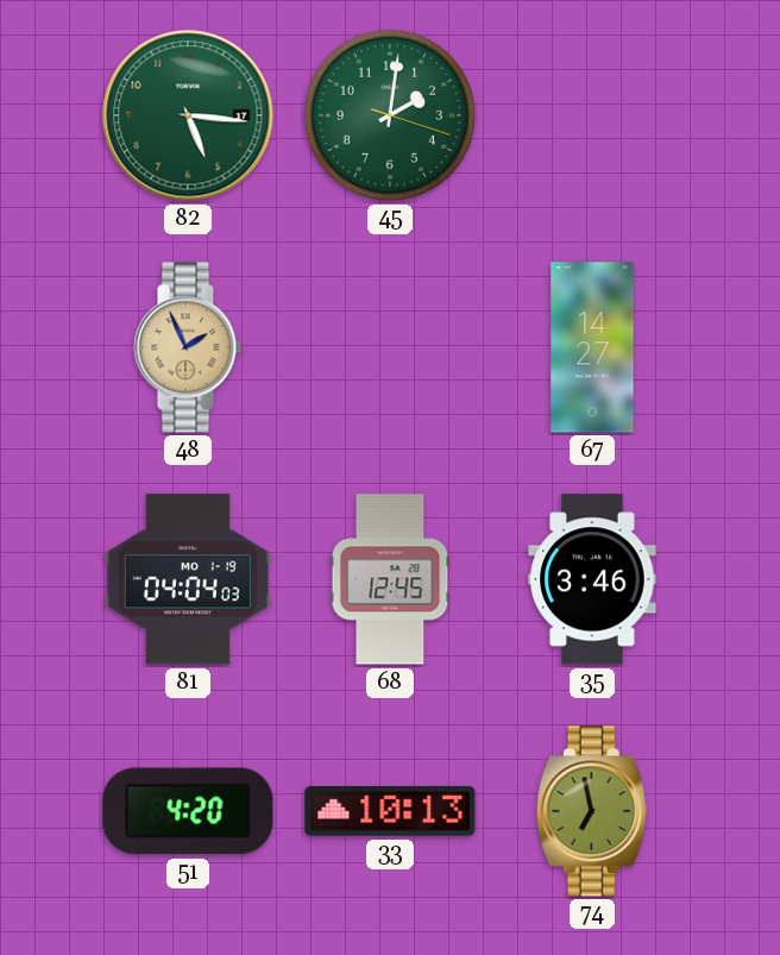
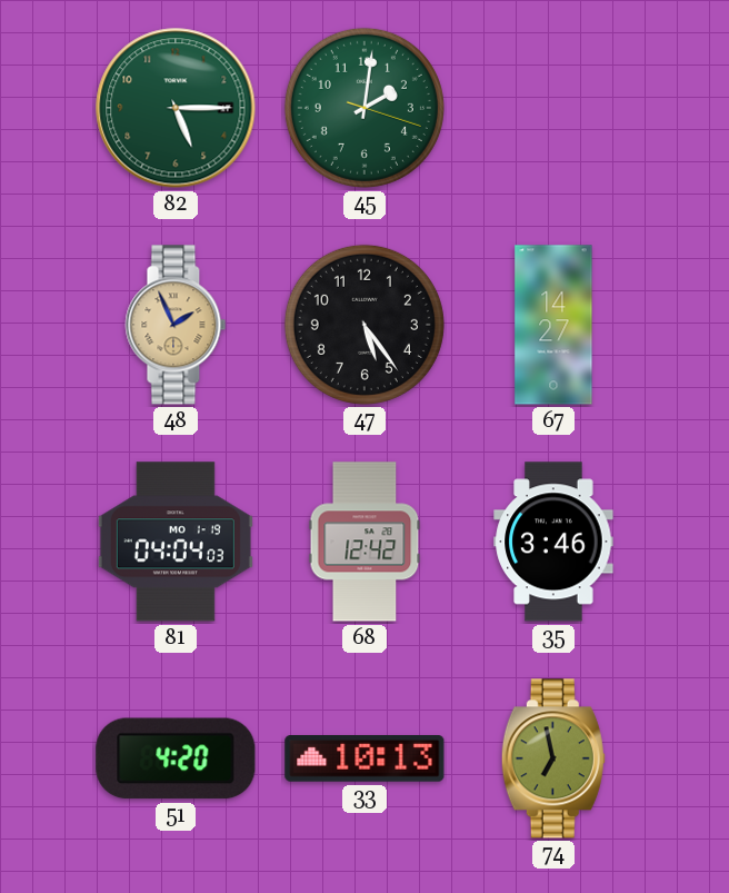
82: 5:16 -> 5:15 (176, 108)
47: none -> 5:24 (364, 325)
68: 12:45 -> 12:42 (364, 542)
